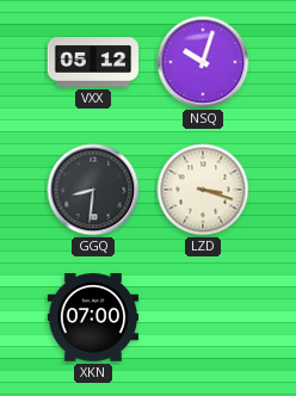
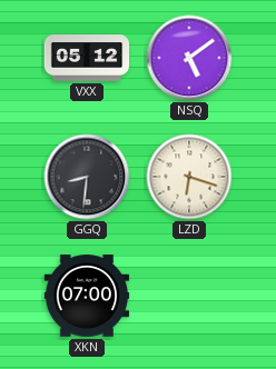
NSQ: 10:03 -> 5:09 (189, 58)
LZD: 3:18 -> 6:18 (189, 177)
